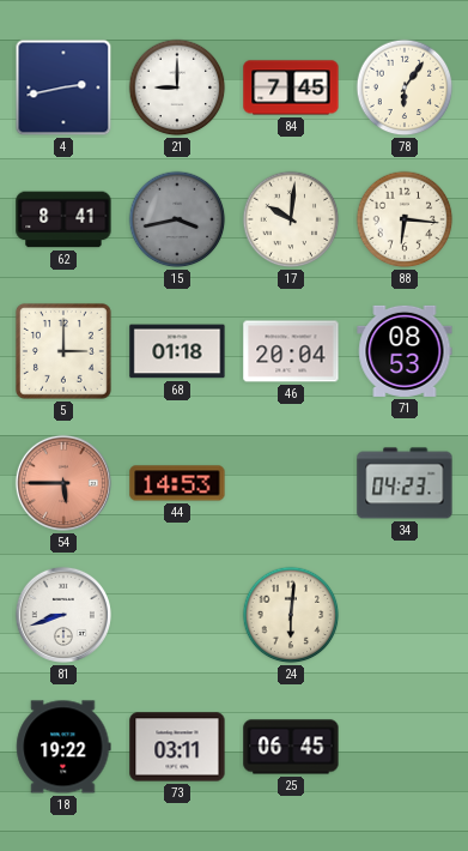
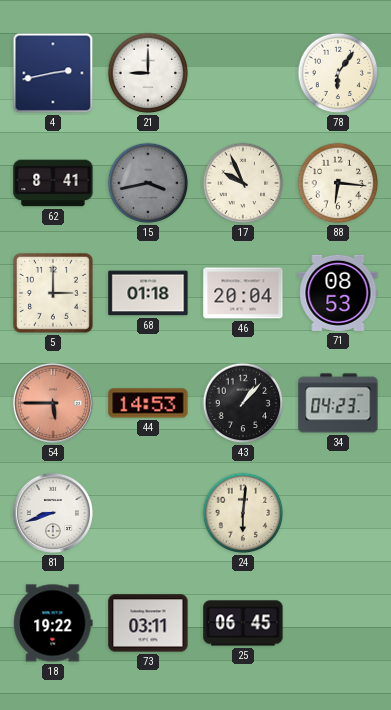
84: 7:45 -> none (291, 87)
17: 10:01 -> 9:56 (243, 183)
43: none -> 1:07 (243, 403)
